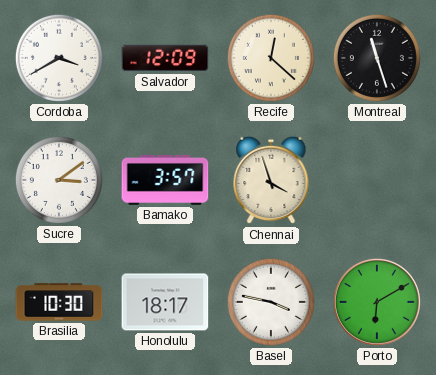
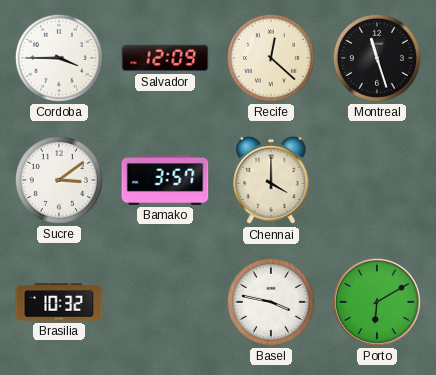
Cordoba: 3:40 -> 3:45 (59, 58)
Chennai: 3:57 -> 4:00 (271, 180)
Brasilia: 10:30 -> 10:32 (59, 302)
Honolulu: 18:17 -> none (165, 302)
